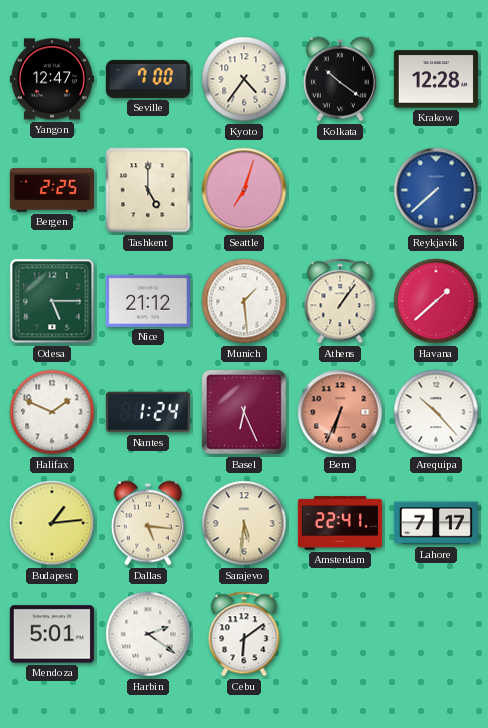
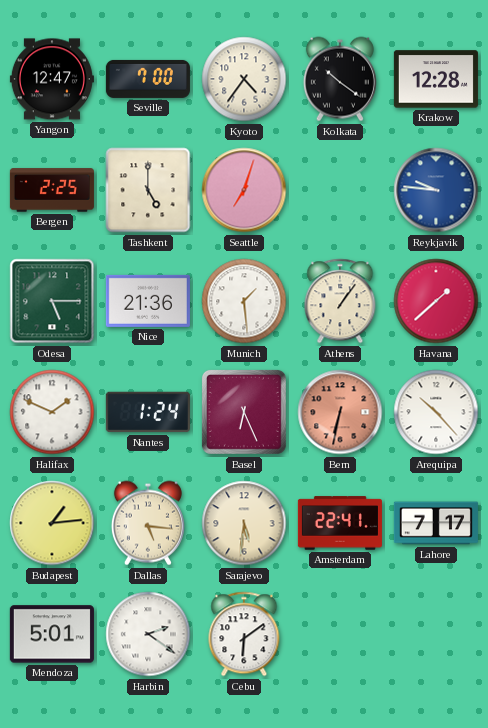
Reykjavik: 7:38 -> 9:46 (436, 190)
Nice: 21:12 -> 21:36 (148, 301)
Bern: 6:34 -> 6:32 (340, 412)
